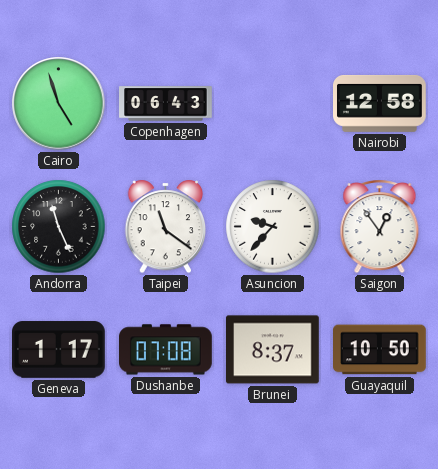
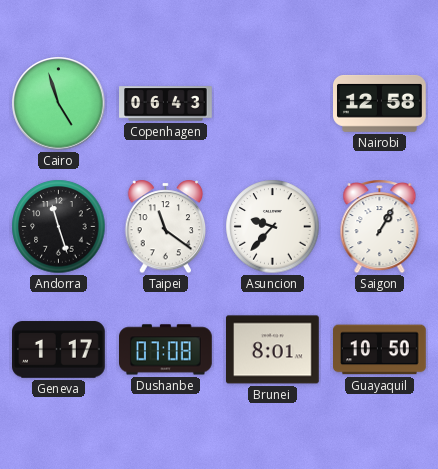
Andorra: 11:26 -> 11:27 (59, 227)
Saigon: 12:54 -> 1:05 (380, 227)
Brunei: 8:37 -> 8:01 (273, 350)
